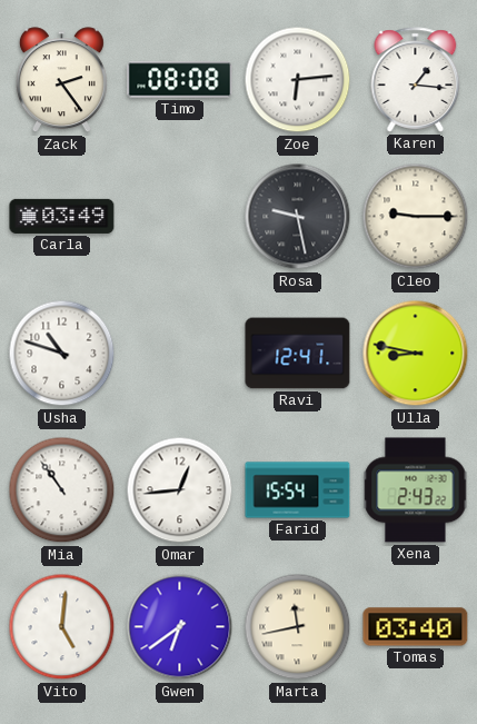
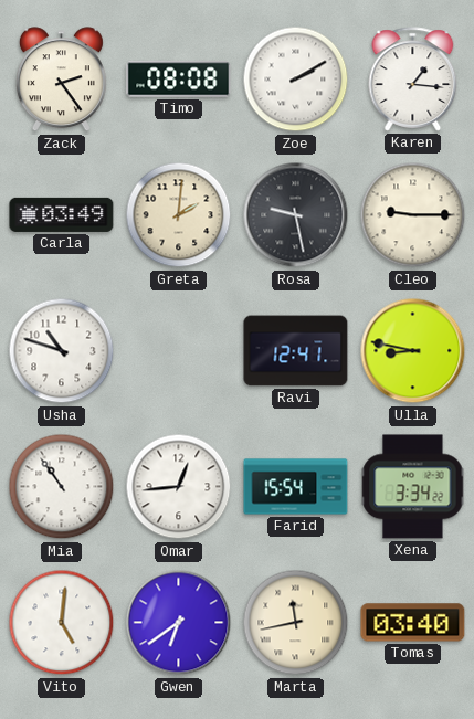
Zoe: 6:14 -> 2:10 (296, 80)
Greta: none -> 2:01 (179, 215)
Xena: 2:43 -> 3:34 (413, 487)
